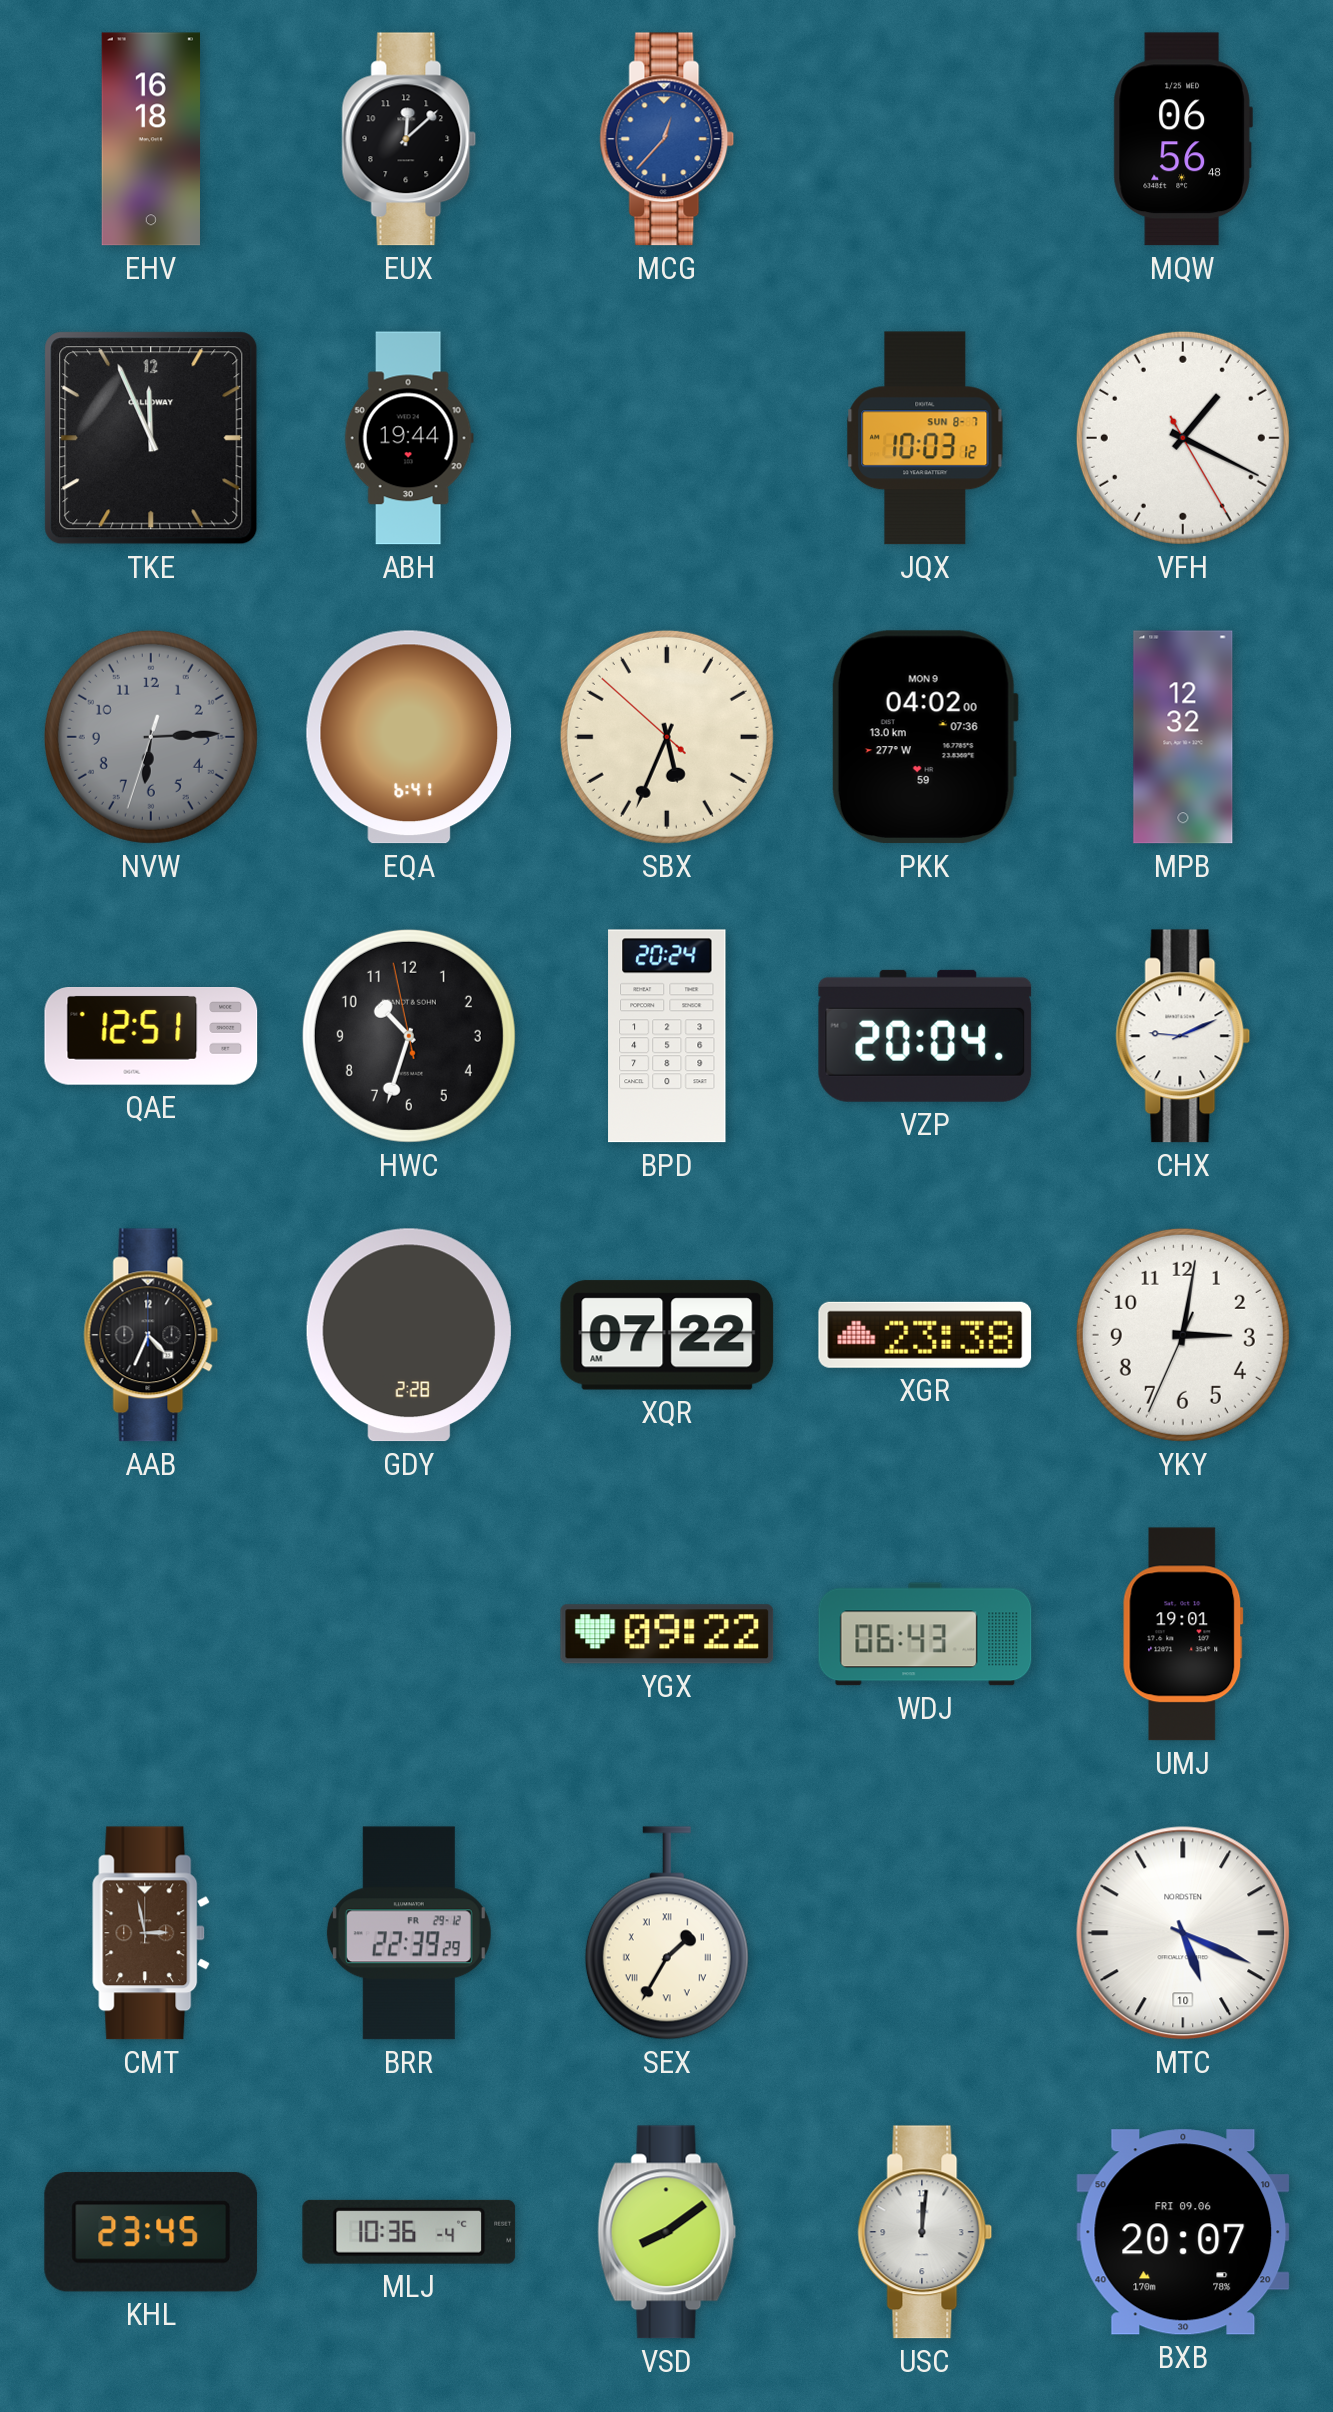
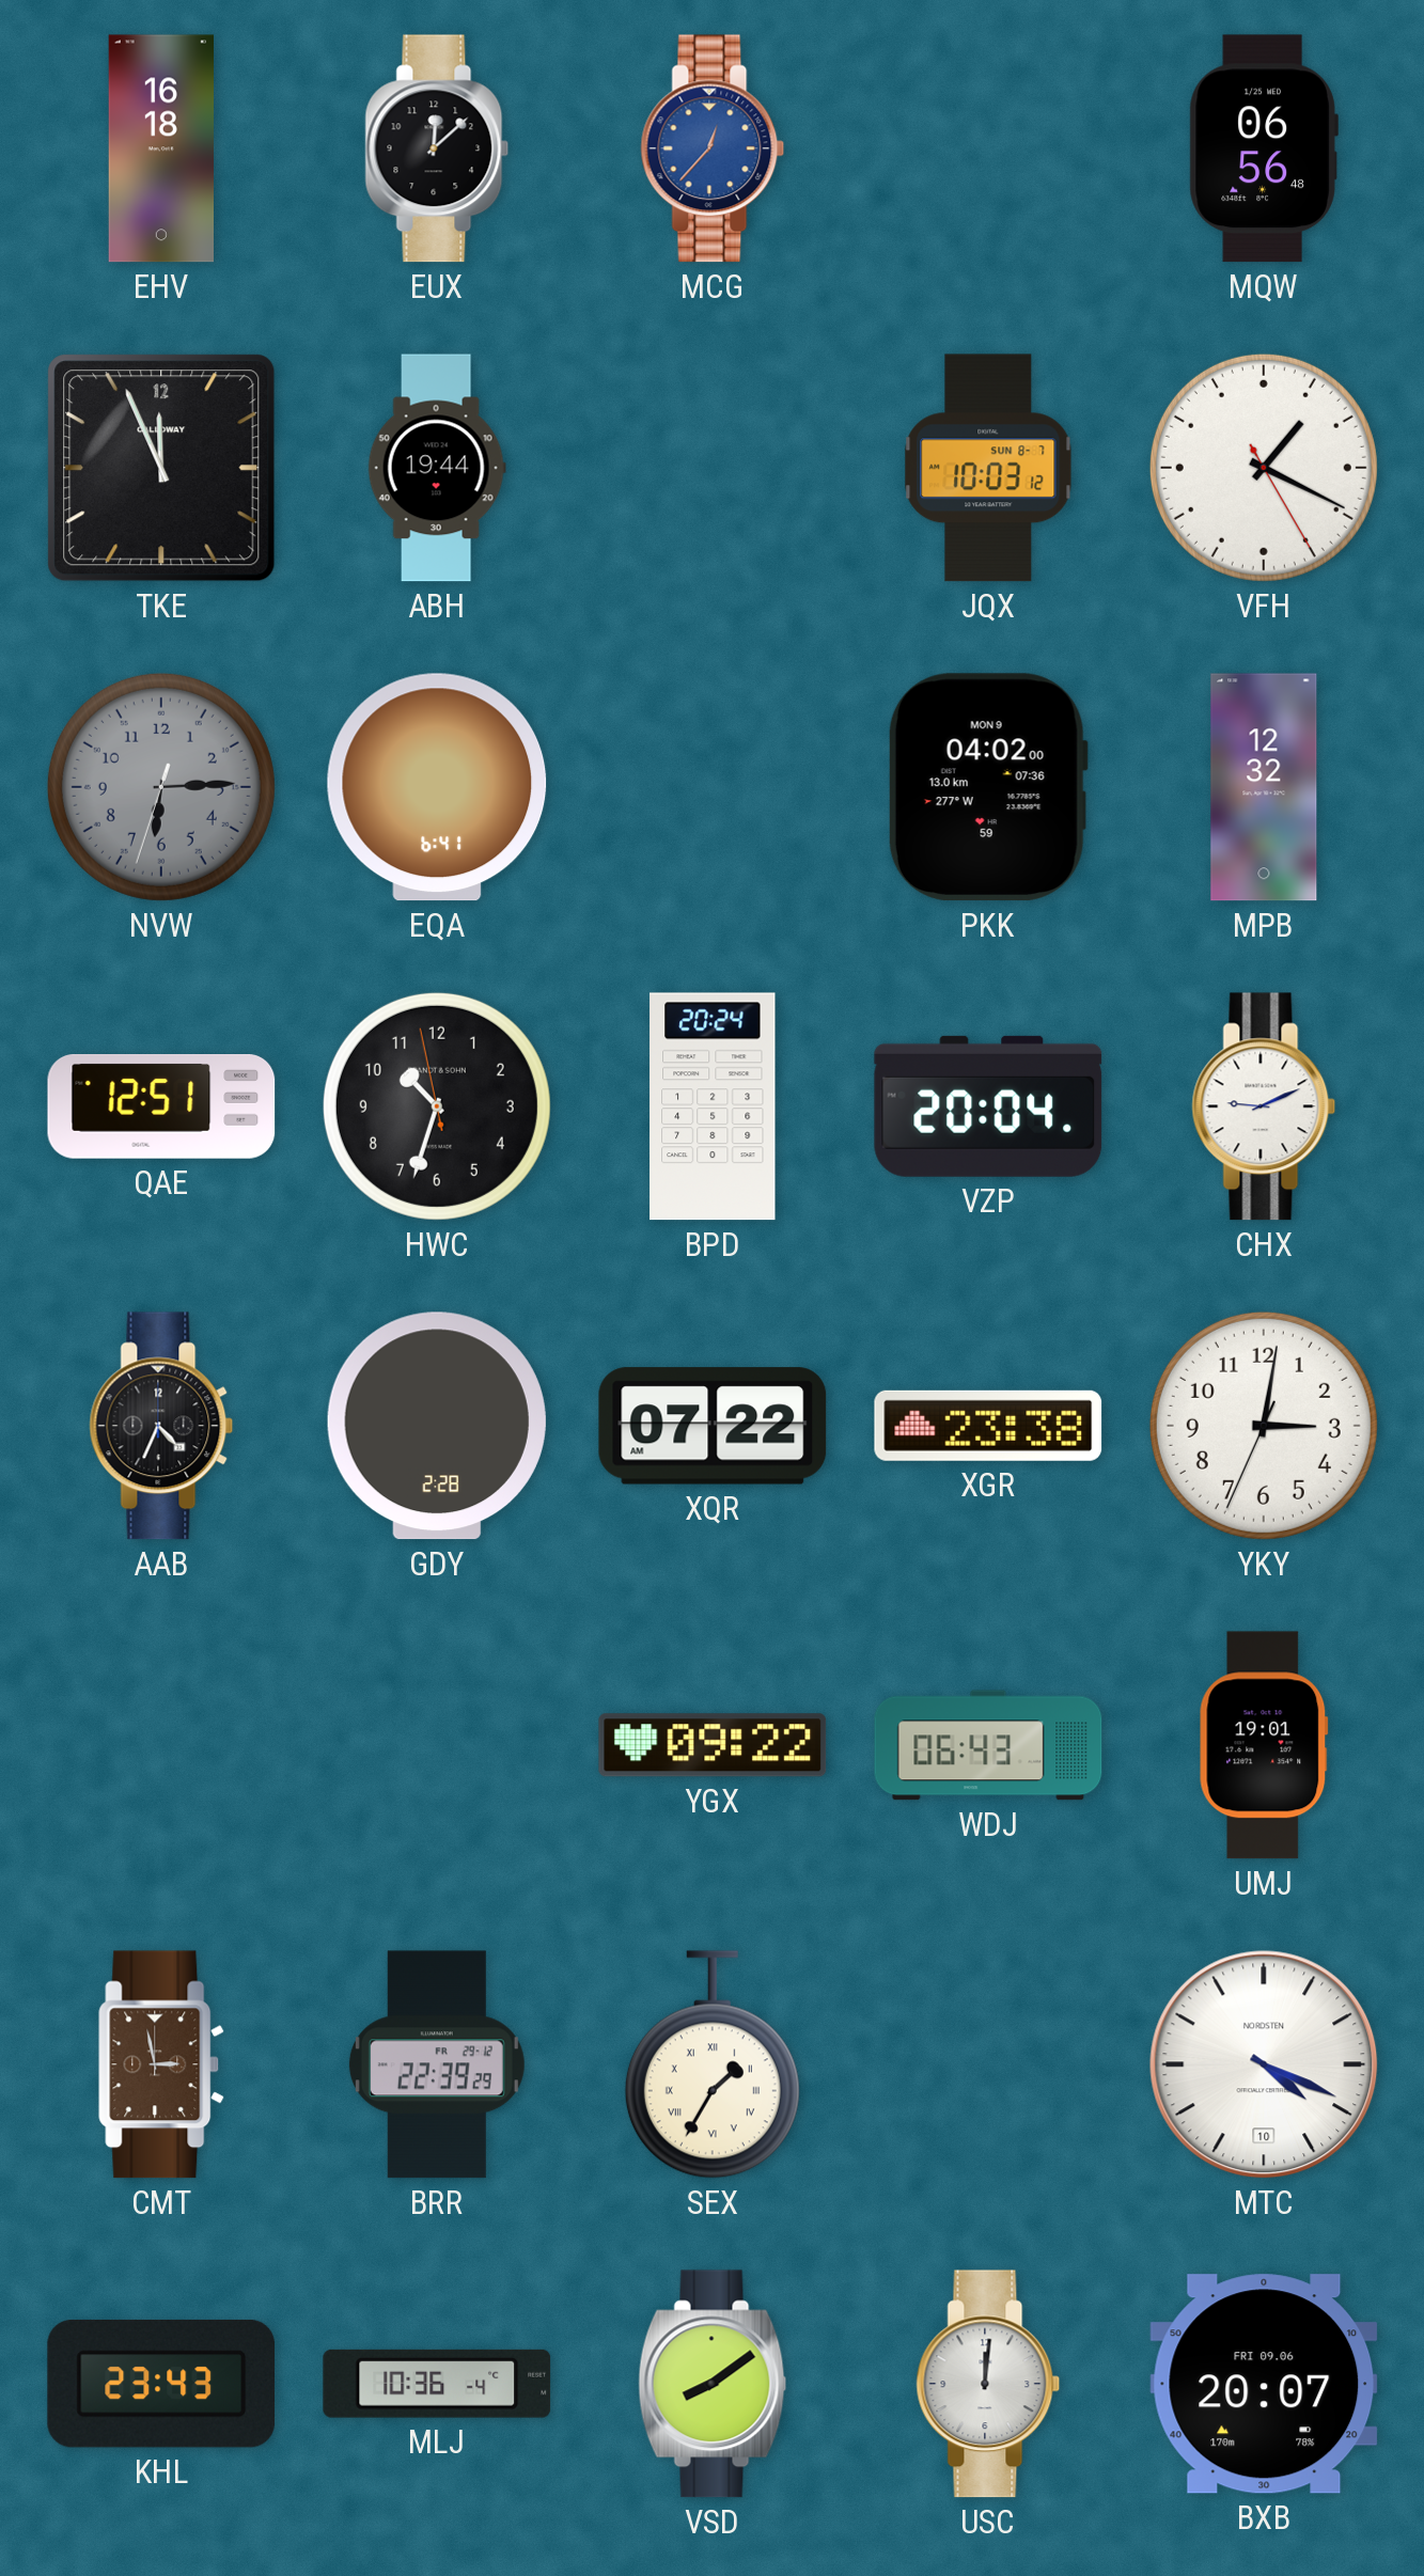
SBX: 5:33 -> none (667, 737)
MTC: 5:19 -> 4:19 (1264, 2064)
KHL: 23:45 -> 23:43 (161, 2384)
